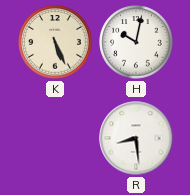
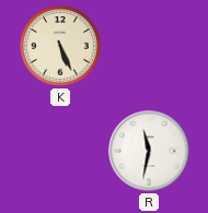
H: 10:02 -> none (136, 42)
R: 8:29 -> 11:32 (149, 151)
